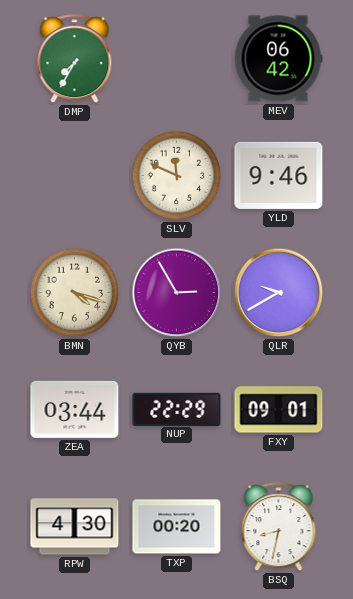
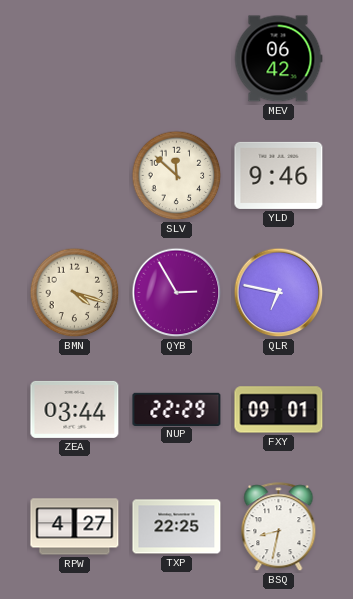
DMP: 7:35 -> none (75, 59)
SLV: 11:49 -> 11:52 (177, 176)
QLR: 9:40 -> 6:47 (279, 293)
RPW: 4:30 -> 4:27 (75, 527)
TXP: 00:20 -> 22:25 (177, 527)
